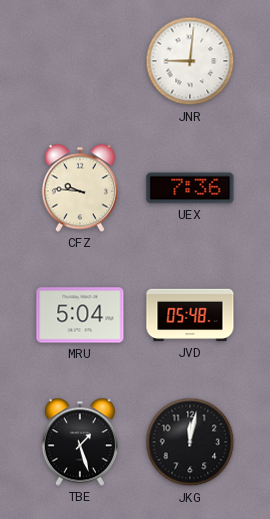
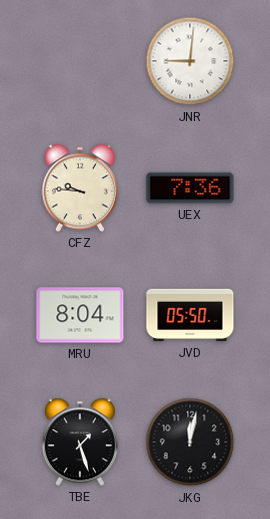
MRU: 5:04 -> 8:04 (80, 315)
JVD: 05:48 -> 05:50 (190, 315)
